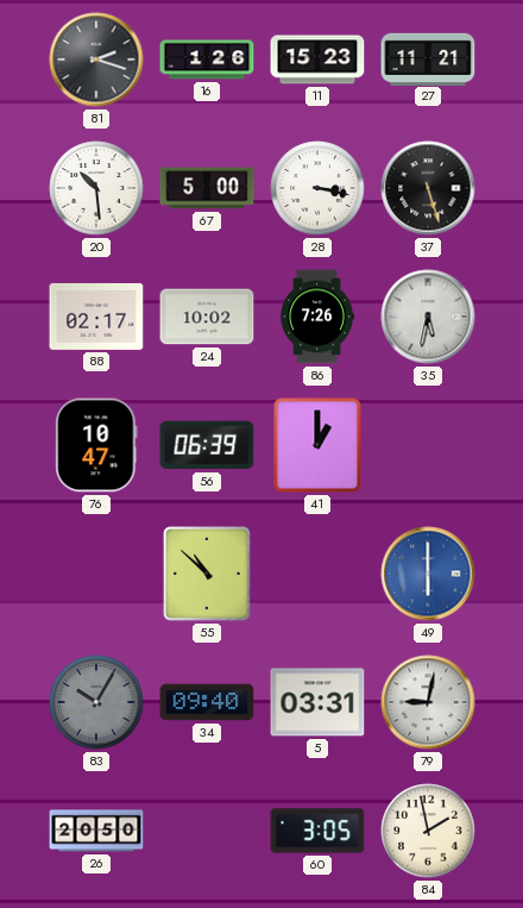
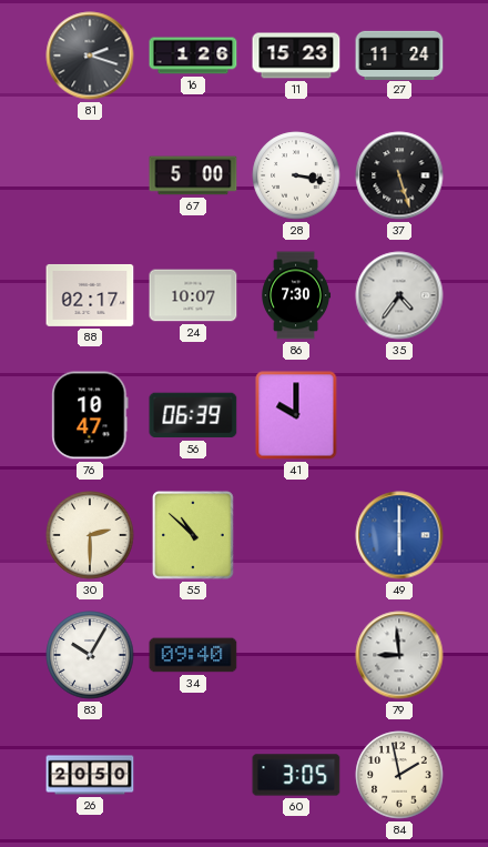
27: 11:21 -> 11:24 (399, 54)
20: 10:29 -> none (96, 188)
24: 10:02 -> 10:07 (193, 295)
86: 7:26 -> 7:30 (297, 295)
35: 5:32 -> 4:36 (399, 295)
41: 1:00 -> 10:00 (296, 415)
30: none -> 2:30 (90, 535)
83 dial: grey -> white (90, 655)
5: 03:31 -> none (317, 702)
79: 9:02 -> 8:59 (399, 655)
